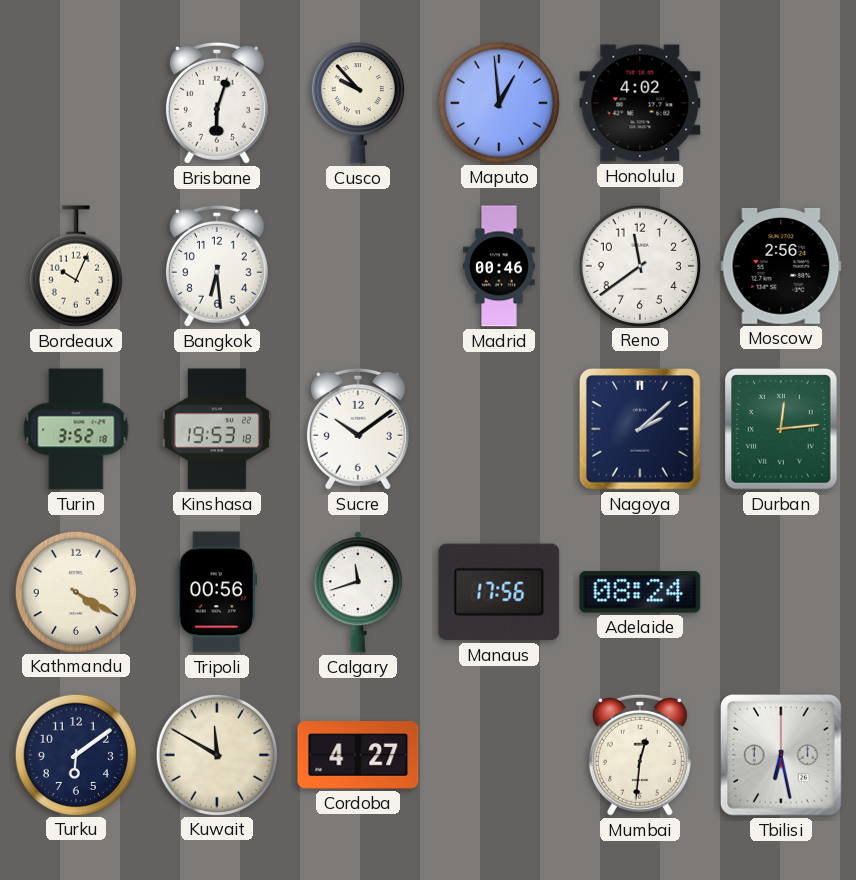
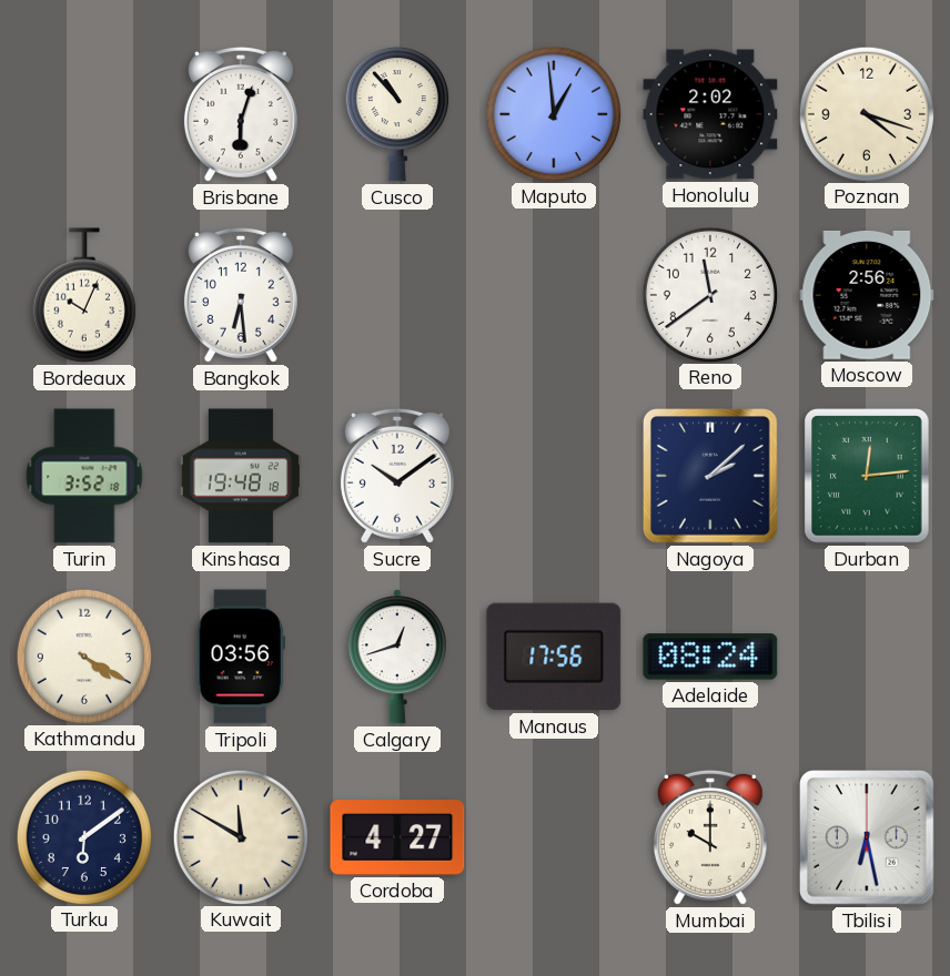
Cusco: 9:53 -> 10:53 (397, 115)
Honolulu: 4:02 -> 2:02 (710, 114)
Poznan: none -> 4:18 (866, 113)
Madrid: 00:46 -> none (499, 266)
Kinshasa: 19:53 -> 19:48 (241, 476)
Tripoli: 00:56 -> 03:56 (241, 657)
Calgary: 11:42 -> 12:42 (397, 657)
Mumbai: 12:31 -> 10:00 (710, 837)
